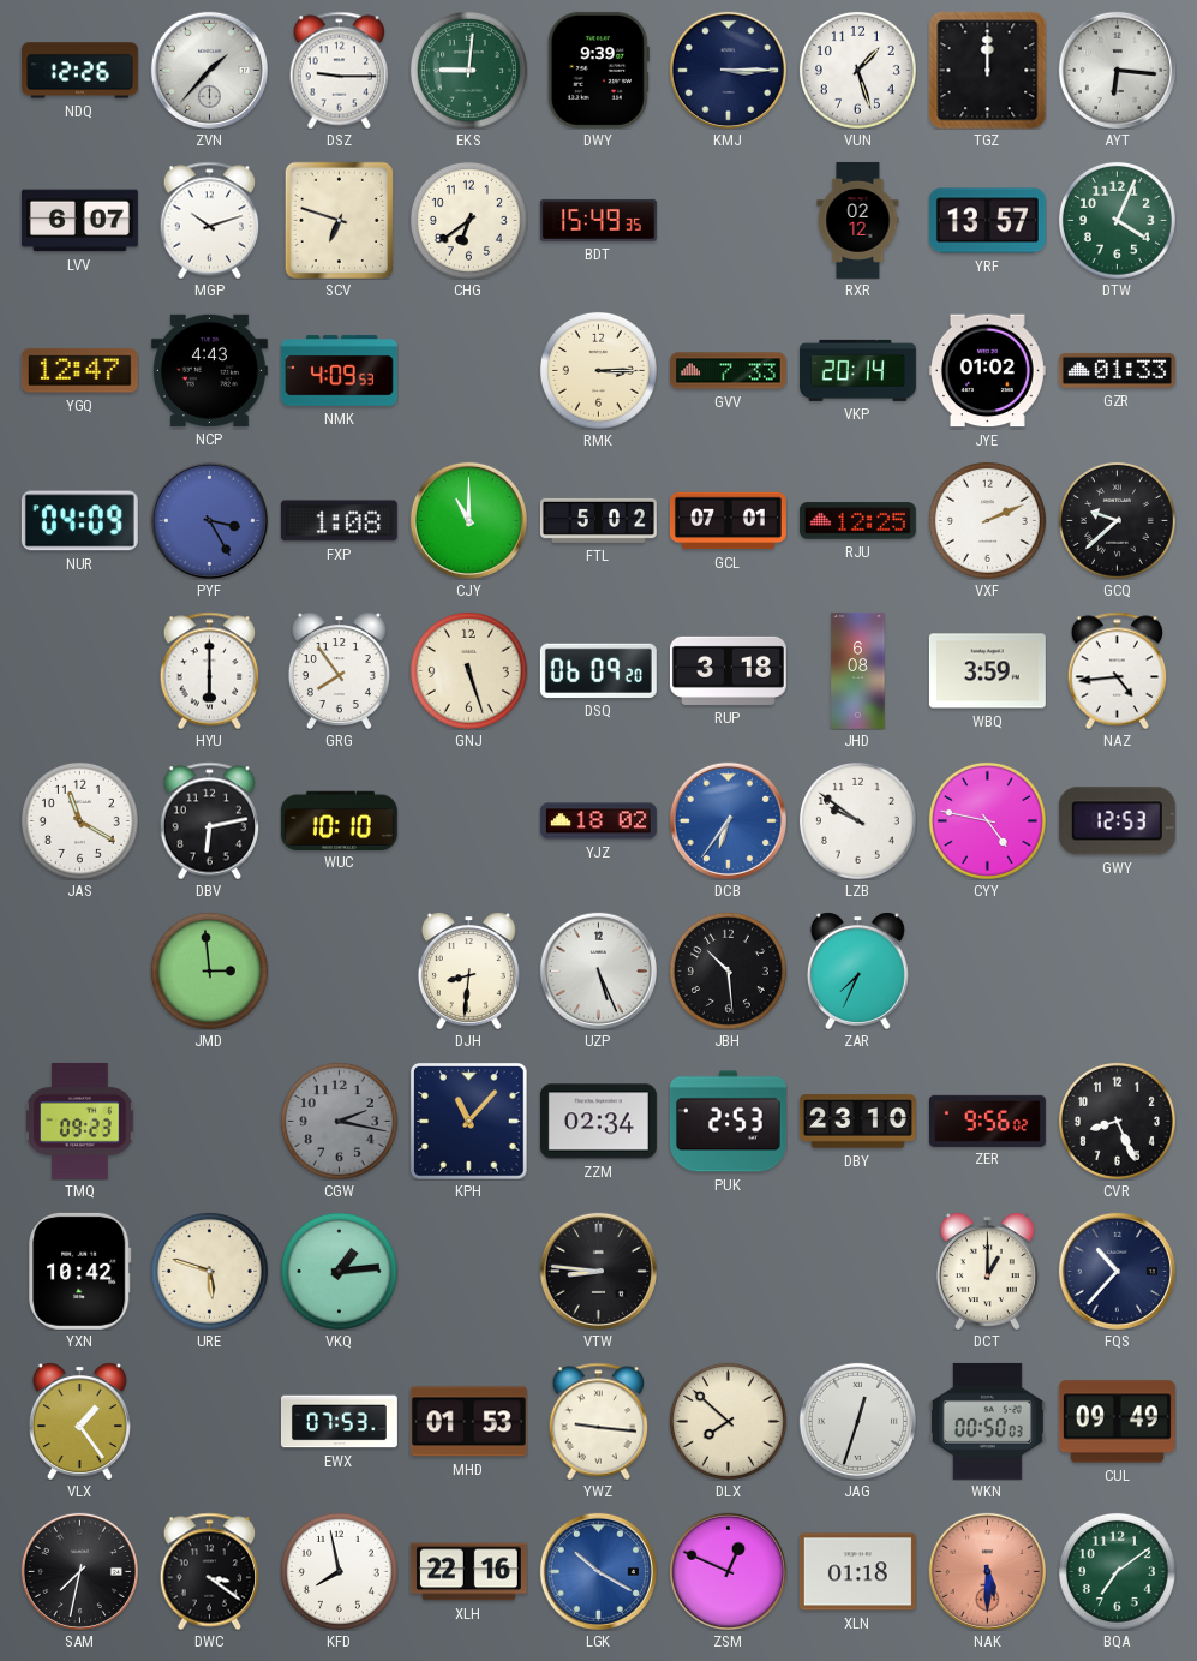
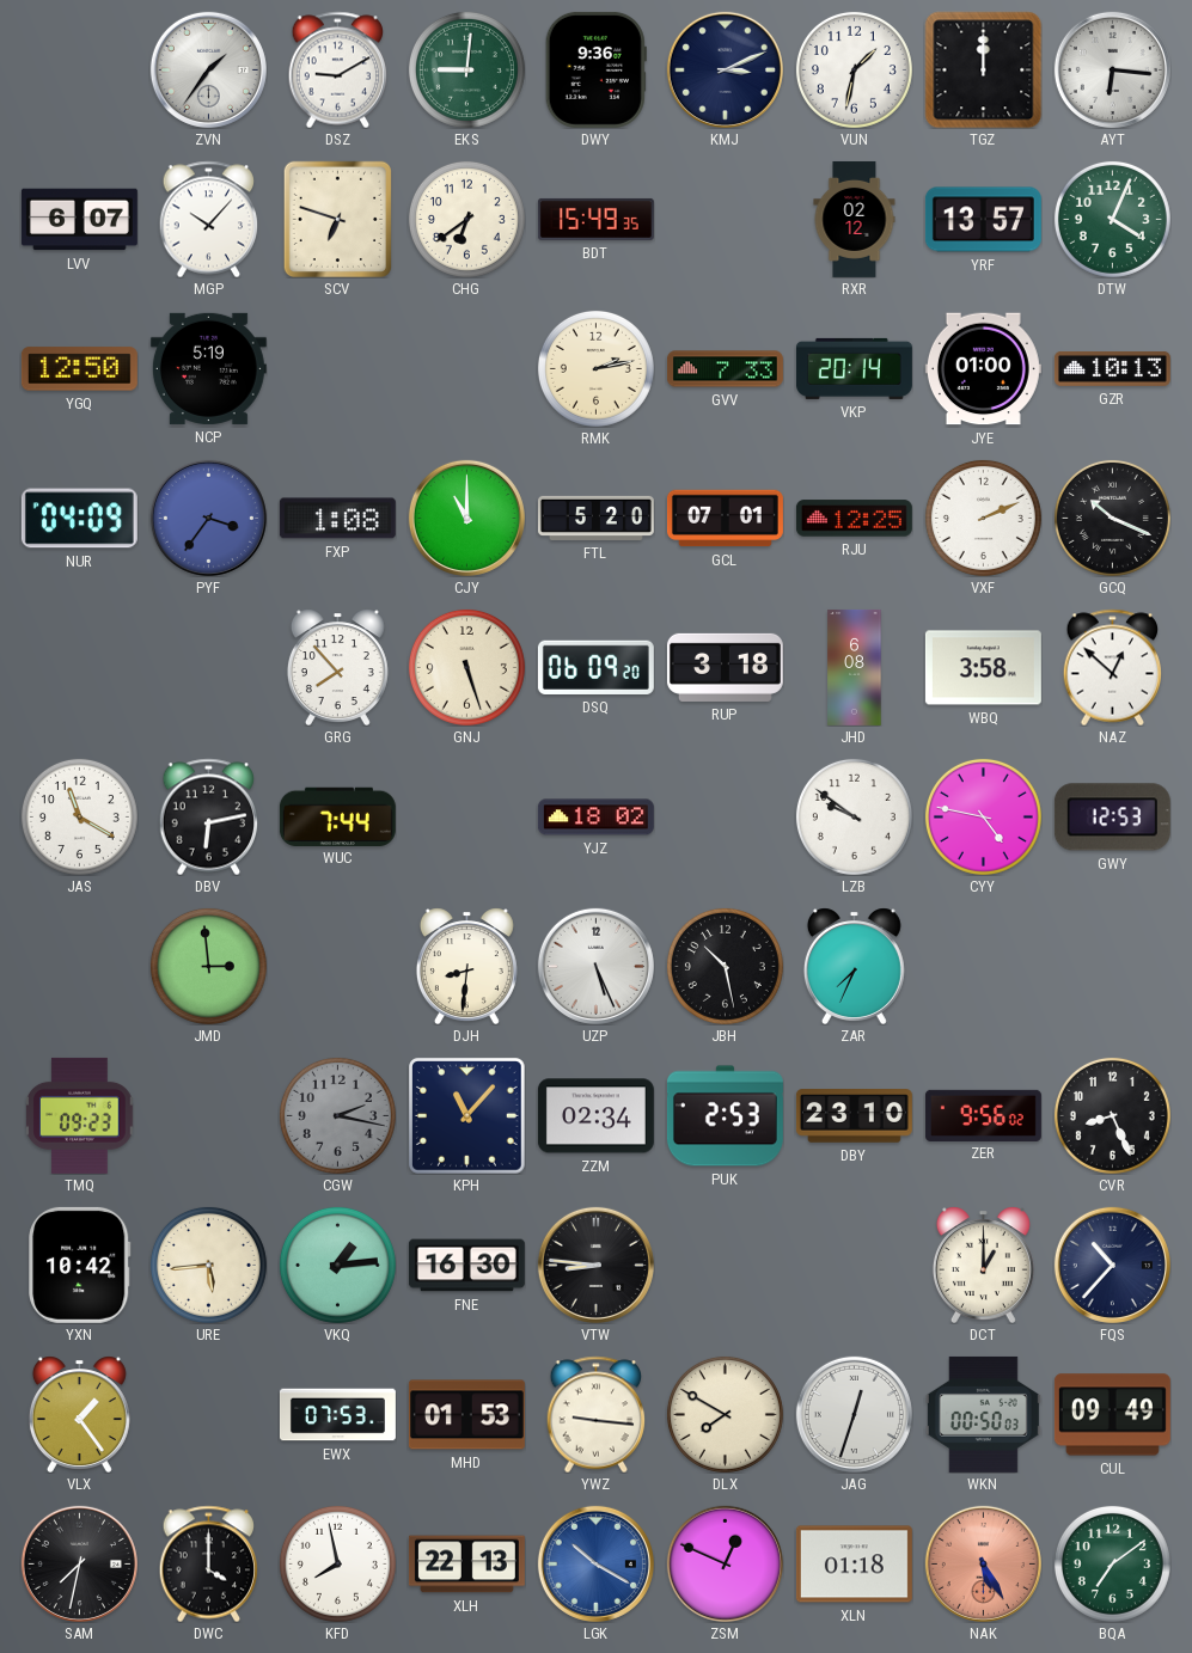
NDQ: 12:26 -> none (79, 71)
ZVN: 1:37 -> 1:36 (208, 69)
DSZ: 9:15 -> 9:10 (338, 69)
DWY: 9:39 -> 9:36 (595, 69)
KMJ: 3:15 -> 3:11 (725, 69)
VUN: 1:27 -> 1:32 (854, 69)
MGP: 10:12 -> 10:07 (209, 219)
YGQ: 12:47 -> 12:50 (79, 369)
NCP: 4:43 -> 5:19 (208, 368)
NMK: 4:09 -> none (339, 371)
RMK: 3:15 -> 2:13 (595, 368)
JYE: 01:02 -> 01:00 (983, 369)
GZR: 01:33 -> 10:13 (1112, 369)
PYF: 3:25 -> 3:36 (208, 518)
FTL: 5:02 -> 5:20 (595, 518)
GCQ: 9:38 -> 10:19 (1112, 518)
HYU: 6:00 -> none (210, 670)
GRG: 7:54 -> 7:53 (337, 667)
WBQ: 3:59 -> 3:58 (983, 668)
NAZ: 4:44 -> 12:52 (1113, 667)
WUC: 10:10 -> 7:44 (337, 816)
DCB: 6:36 -> none (728, 820)
JBH: 10:29 -> 10:28 (725, 966)
URE: 5:48 -> 5:44 (208, 1265)
FNE: none -> 16:30 (466, 1266)
DLX: 7:52 -> 7:50 (725, 1414)
DWC: 3:21 -> 4:00 (209, 1563)
XLH: 22:16 -> 22:13 (466, 1565)
NAK: 5:30 -> 5:25 (983, 1563)
